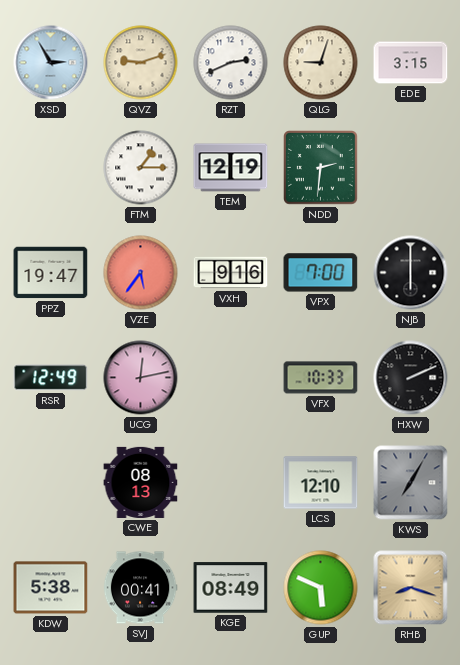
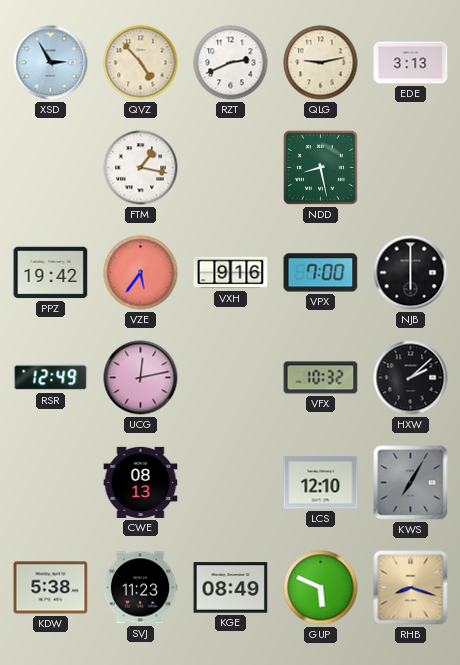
QVZ: 9:12 -> 4:53 (141, 63)
QLG: 9:03 -> 9:13 (321, 63)
EDE: 3:15 -> 3:13 (411, 63)
FTM: 1:15 -> 1:17 (141, 168)
TEM: 12:19 -> none (231, 168)
NDD: 2:31 -> 8:28 (321, 168)
PPZ: 19:47 -> 19:42 (51, 273)
VFX: 10:33 -> 10:32 (321, 378)
HXW: 2:11 -> 2:08 (411, 378)
SVJ: 00:41 -> 11:23 (140, 588)
